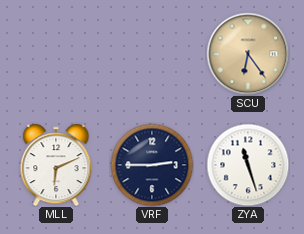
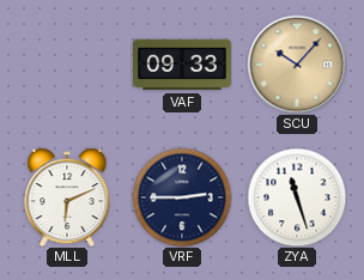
VAF: none -> 09:33 (182, 65)
SCU: 6:24 -> 10:07 (297, 65)
